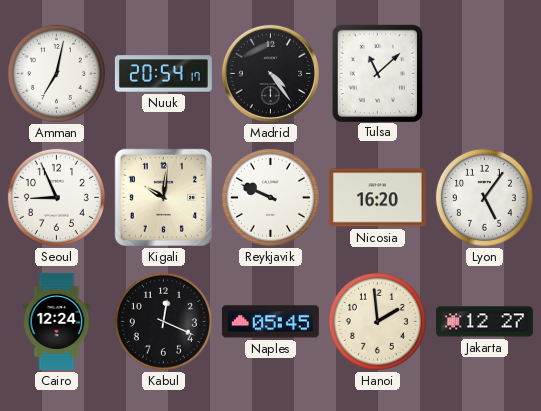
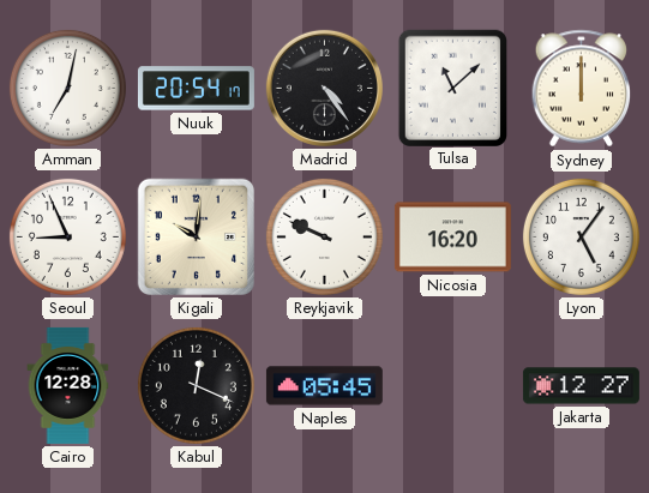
Sydney: none -> 12:00 (582, 89)
Cairo: 12:24 -> 12:28 (68, 385)
Hanoi: 1:59 -> none (377, 321)
